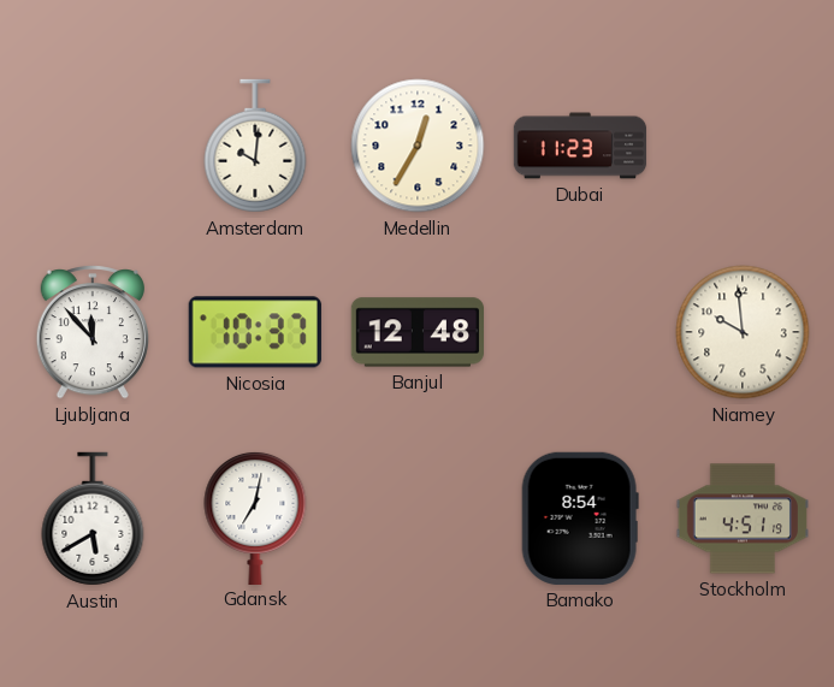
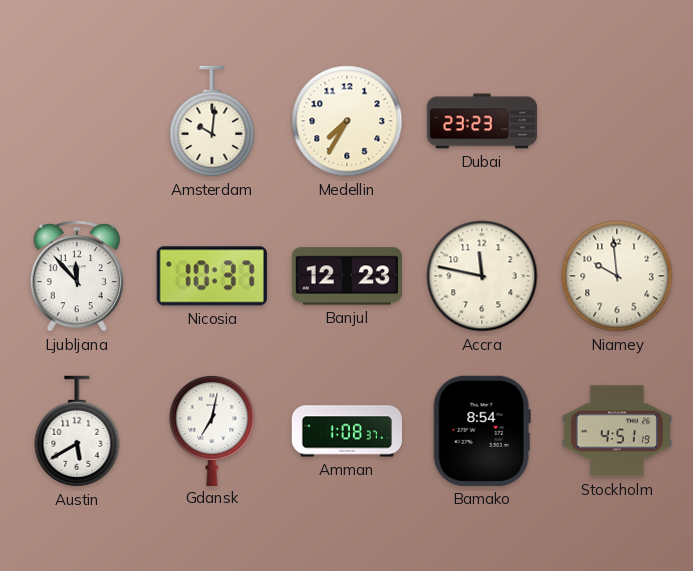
Medellin: 12:35 -> 7:35 (347, 121)
Dubai: 11:23 -> 23:23 (482, 121)
Banjul: 12:48 -> 12:23 (346, 276)
Accra: none -> 11:47 (482, 276)
Amman: none -> 1:08 (346, 431)
